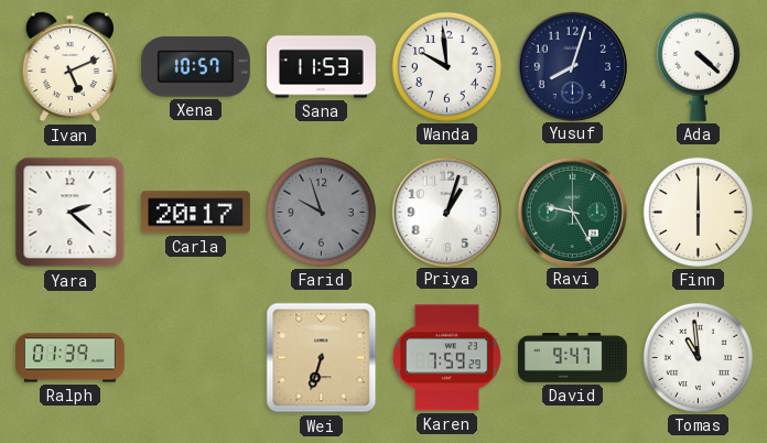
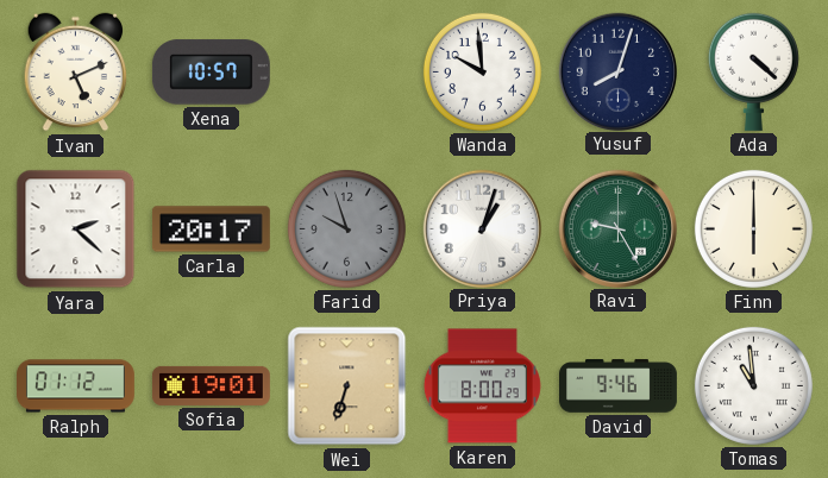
Sana: 11:53 -> none (321, 67)
Ralph: 01:39 -> 01:12 (76, 386)
Sofia: none -> 19:01 (211, 385)
Karen: 7:59 -> 8:00 (482, 386)
David: 9:47 -> 9:46 (619, 386)
